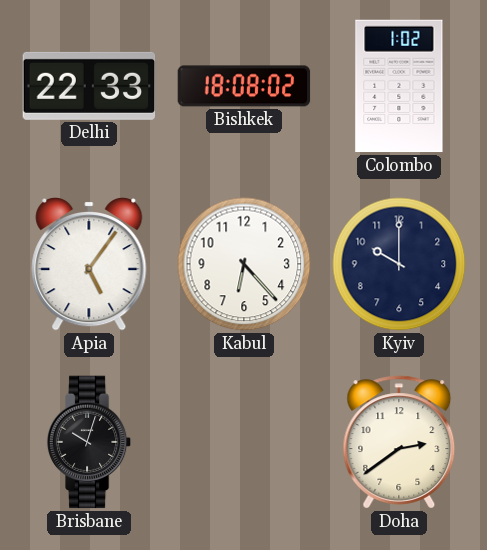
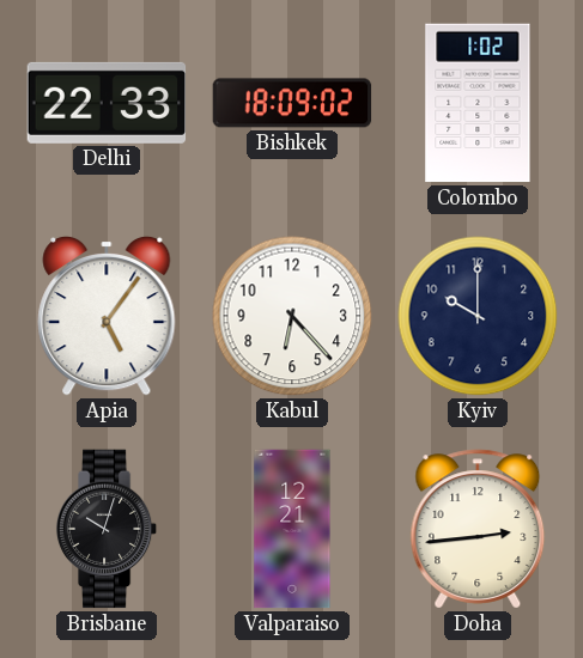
Bishkek: 18:08 -> 18:09 (292, 103)
Valparaiso: none -> 12:21 (292, 529)
Doha: 2:39 -> 2:44 (478, 529)
